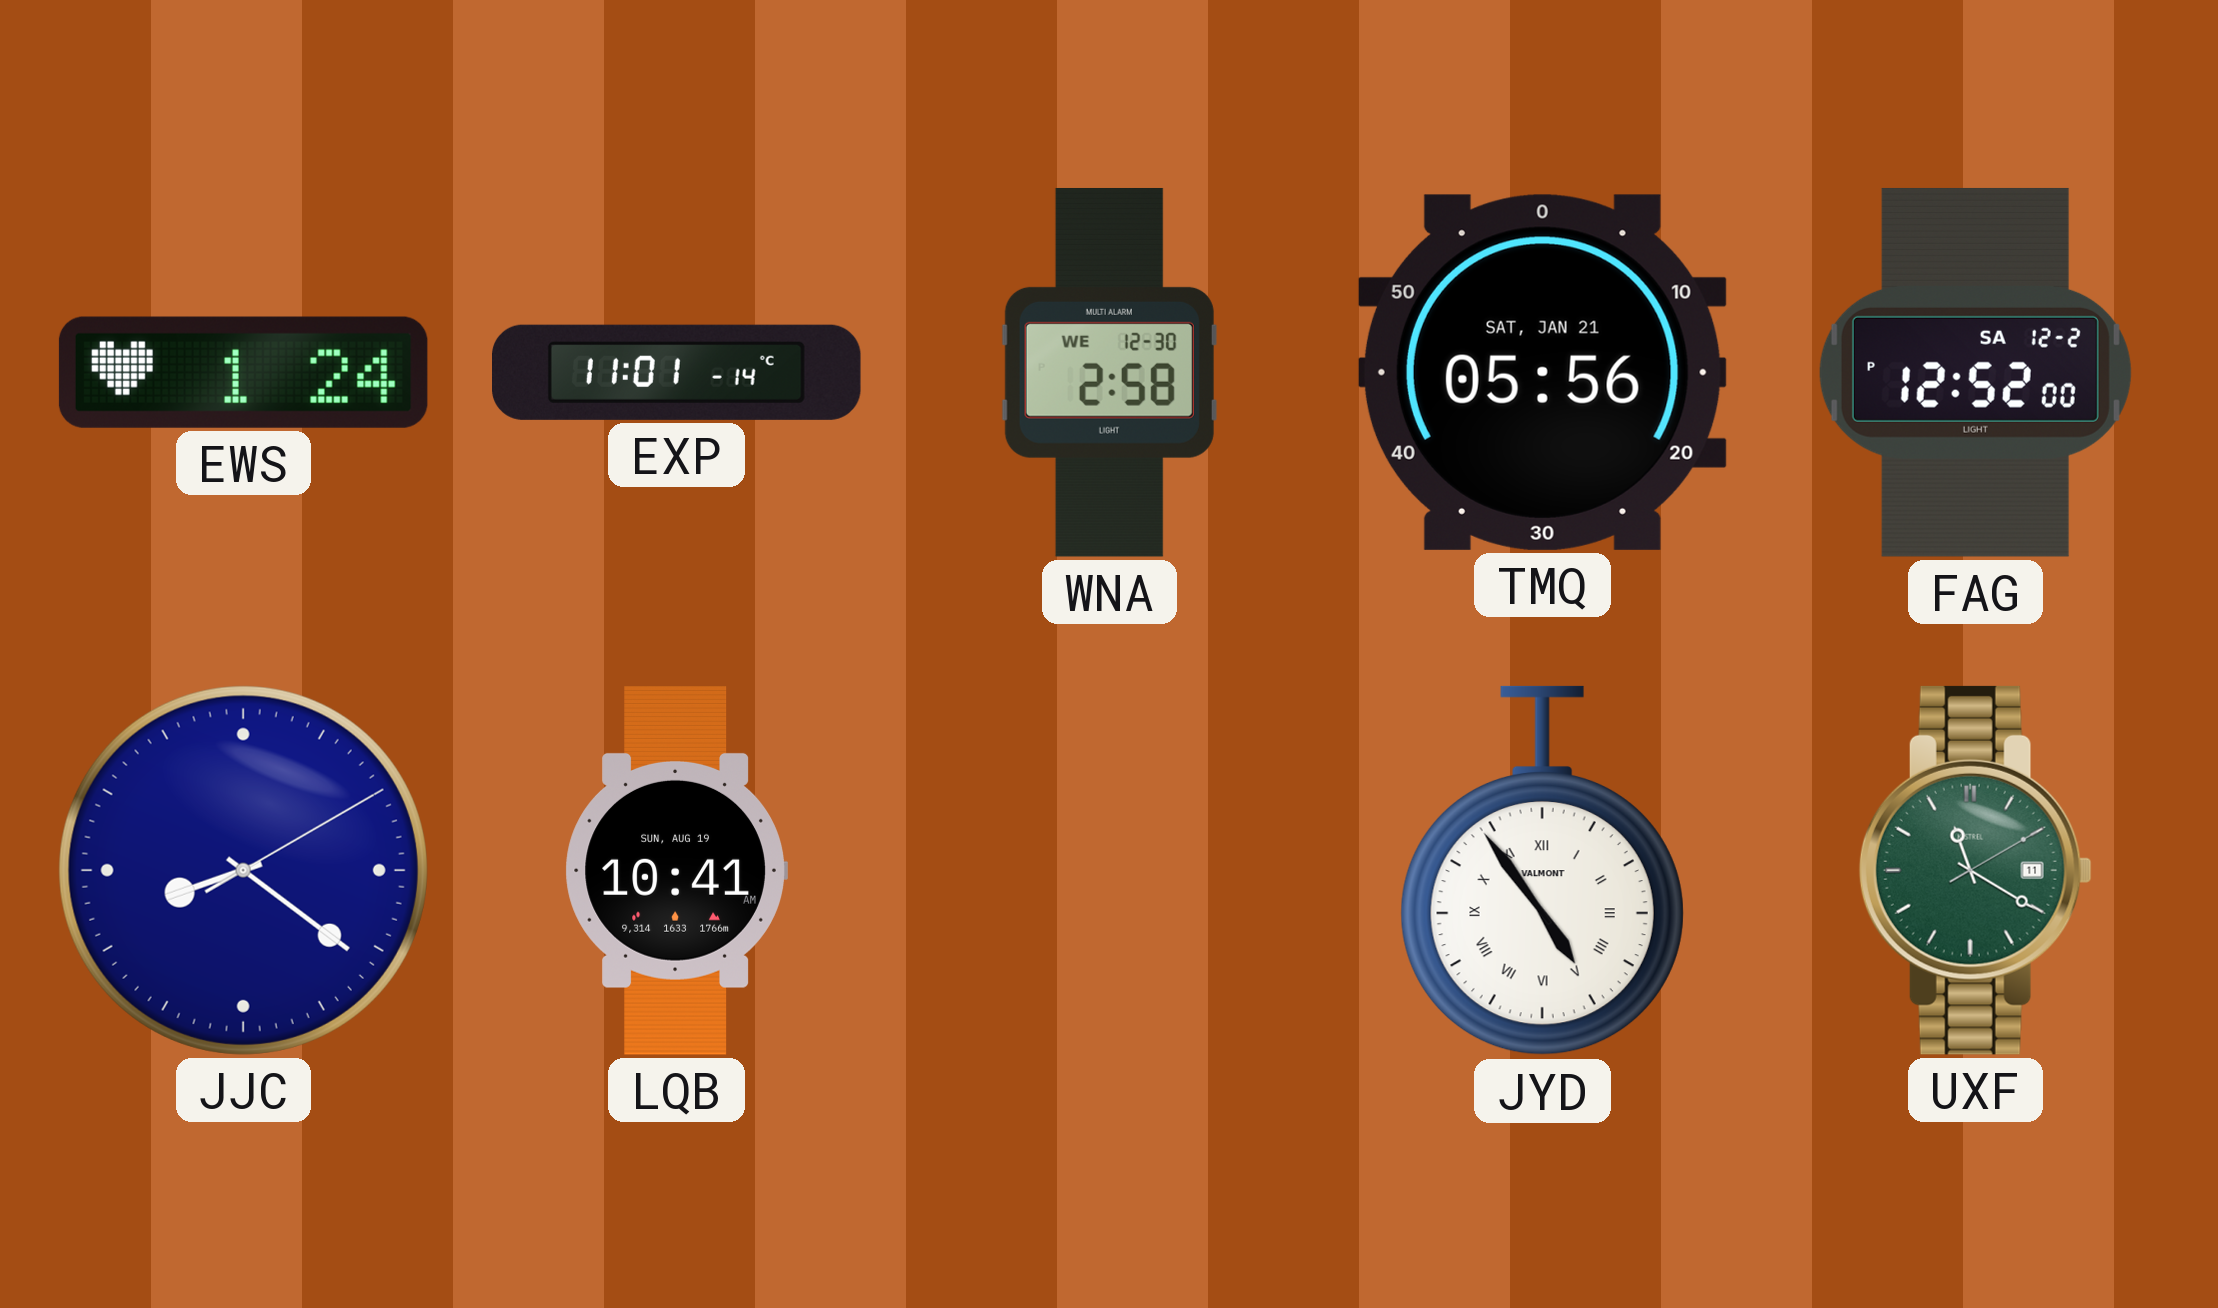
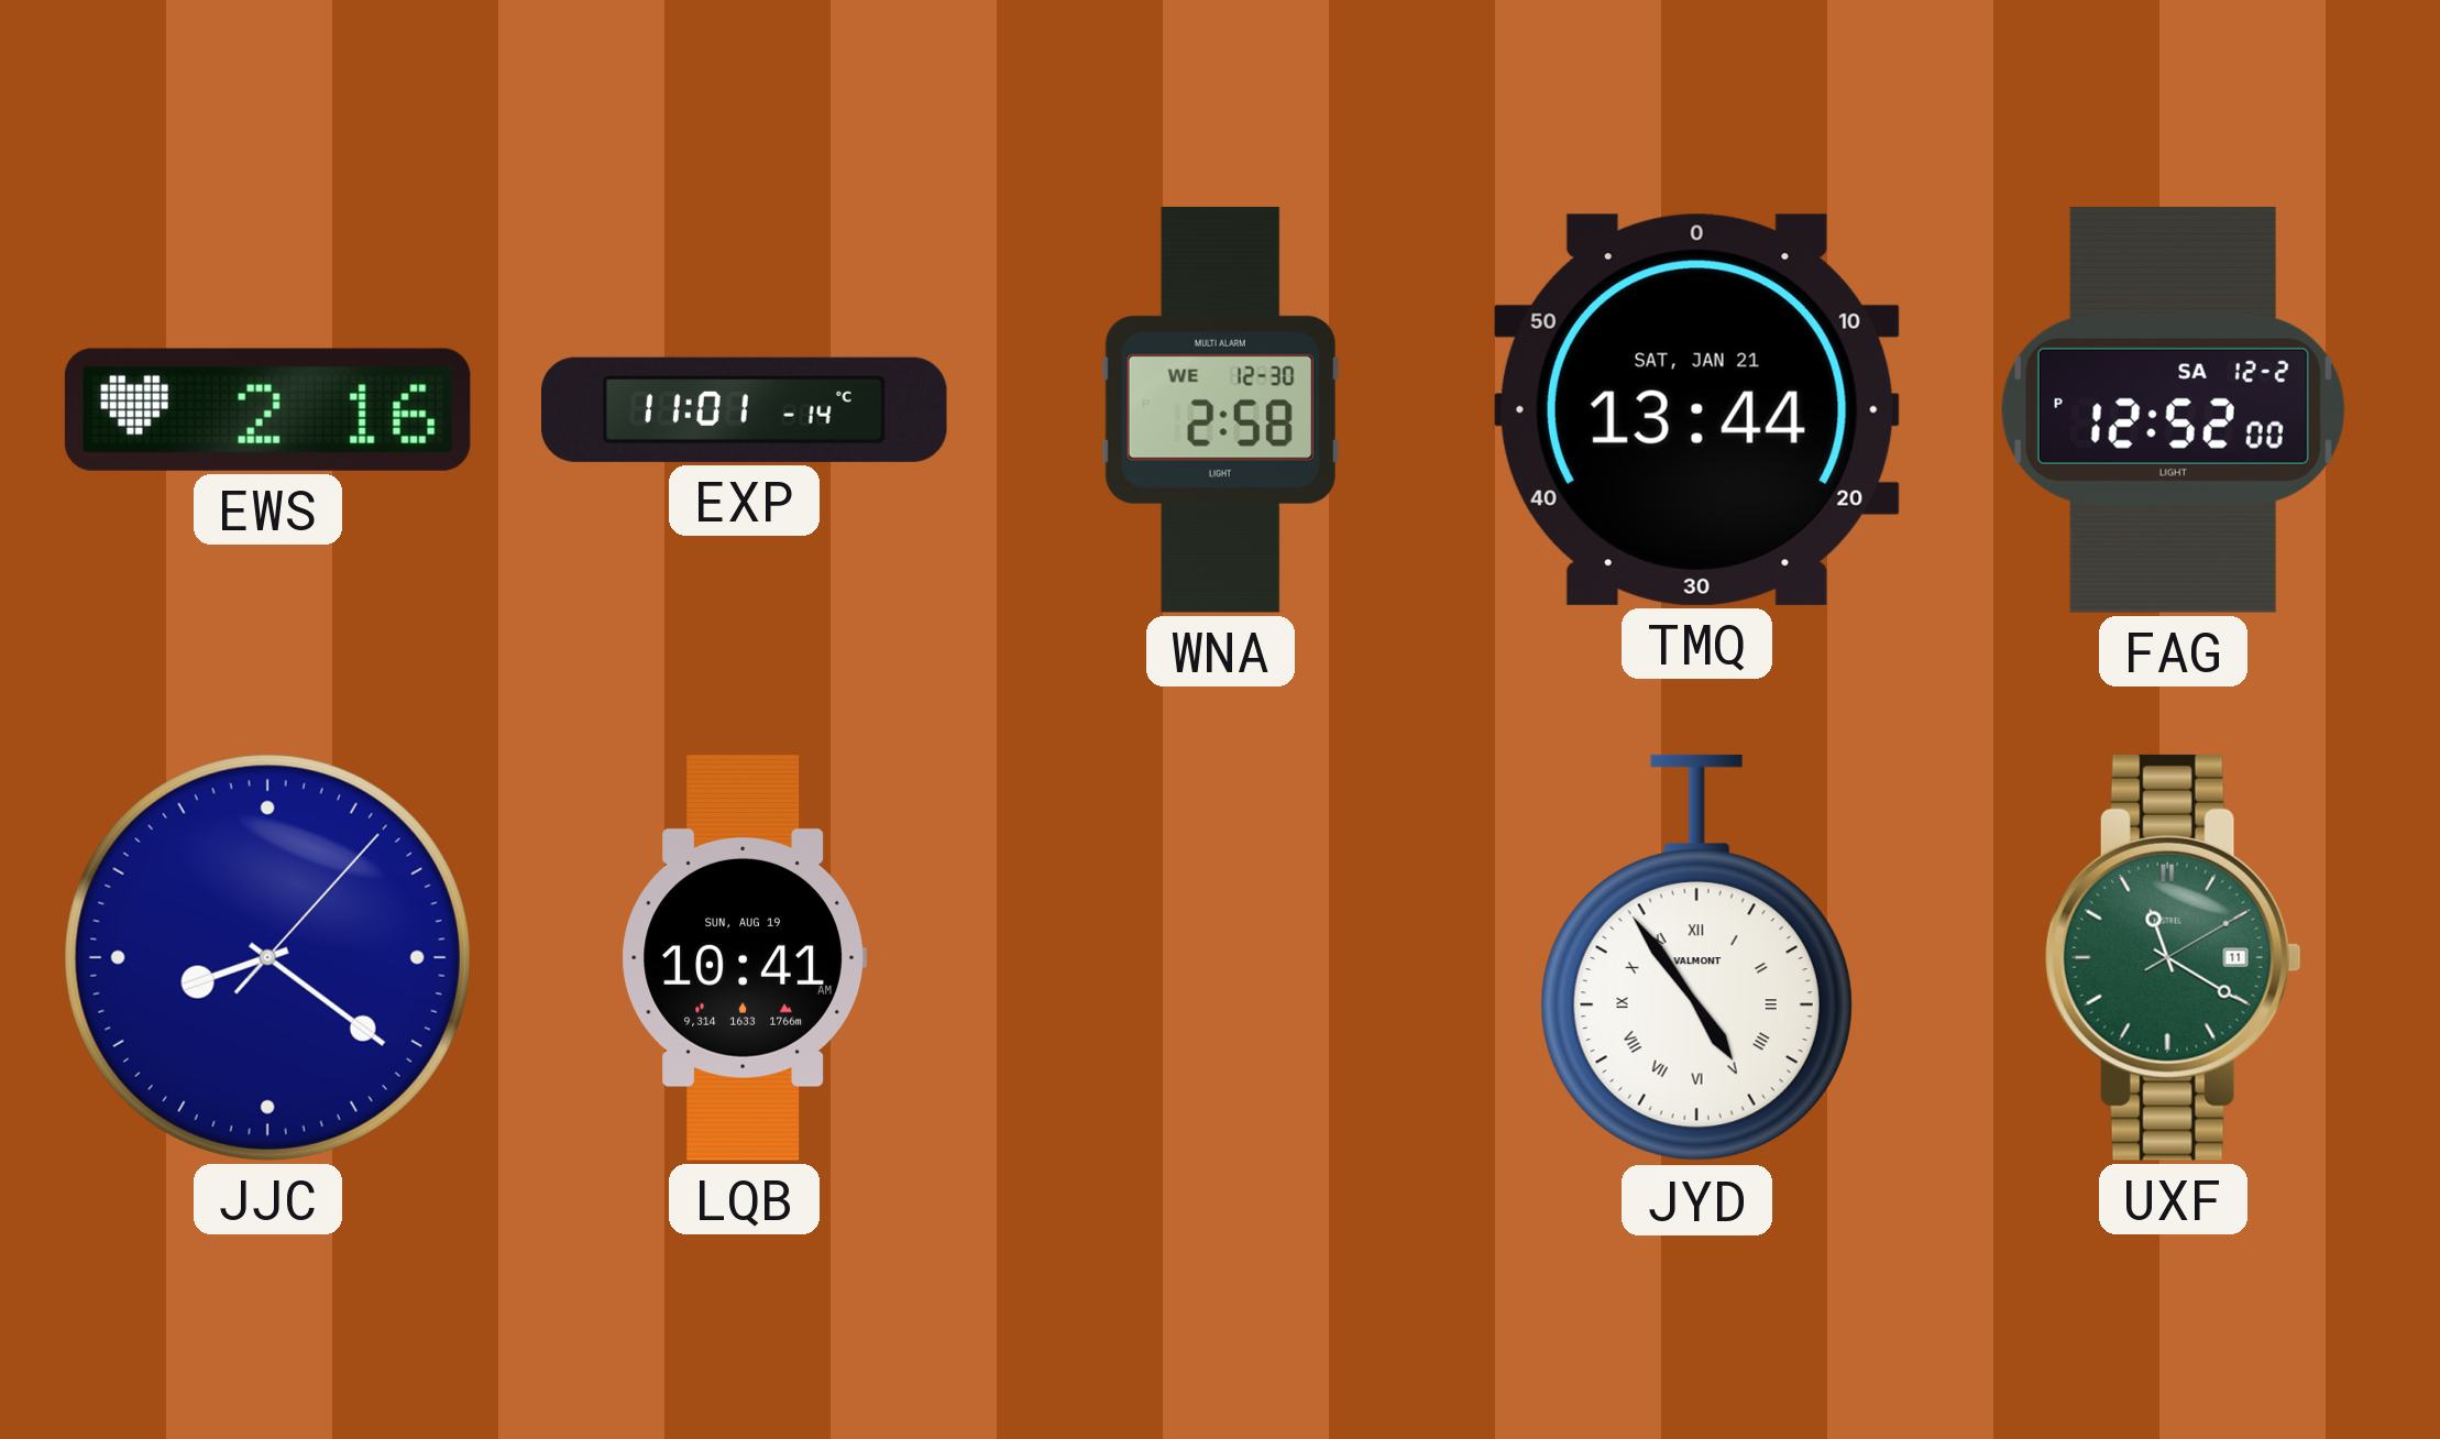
EWS: 1:24 -> 2:16 (267, 409)
TMQ: 05:56 -> 13:44 (1696, 409)
JJC: 8:21:10 -> 8:21:07 (267, 957)
